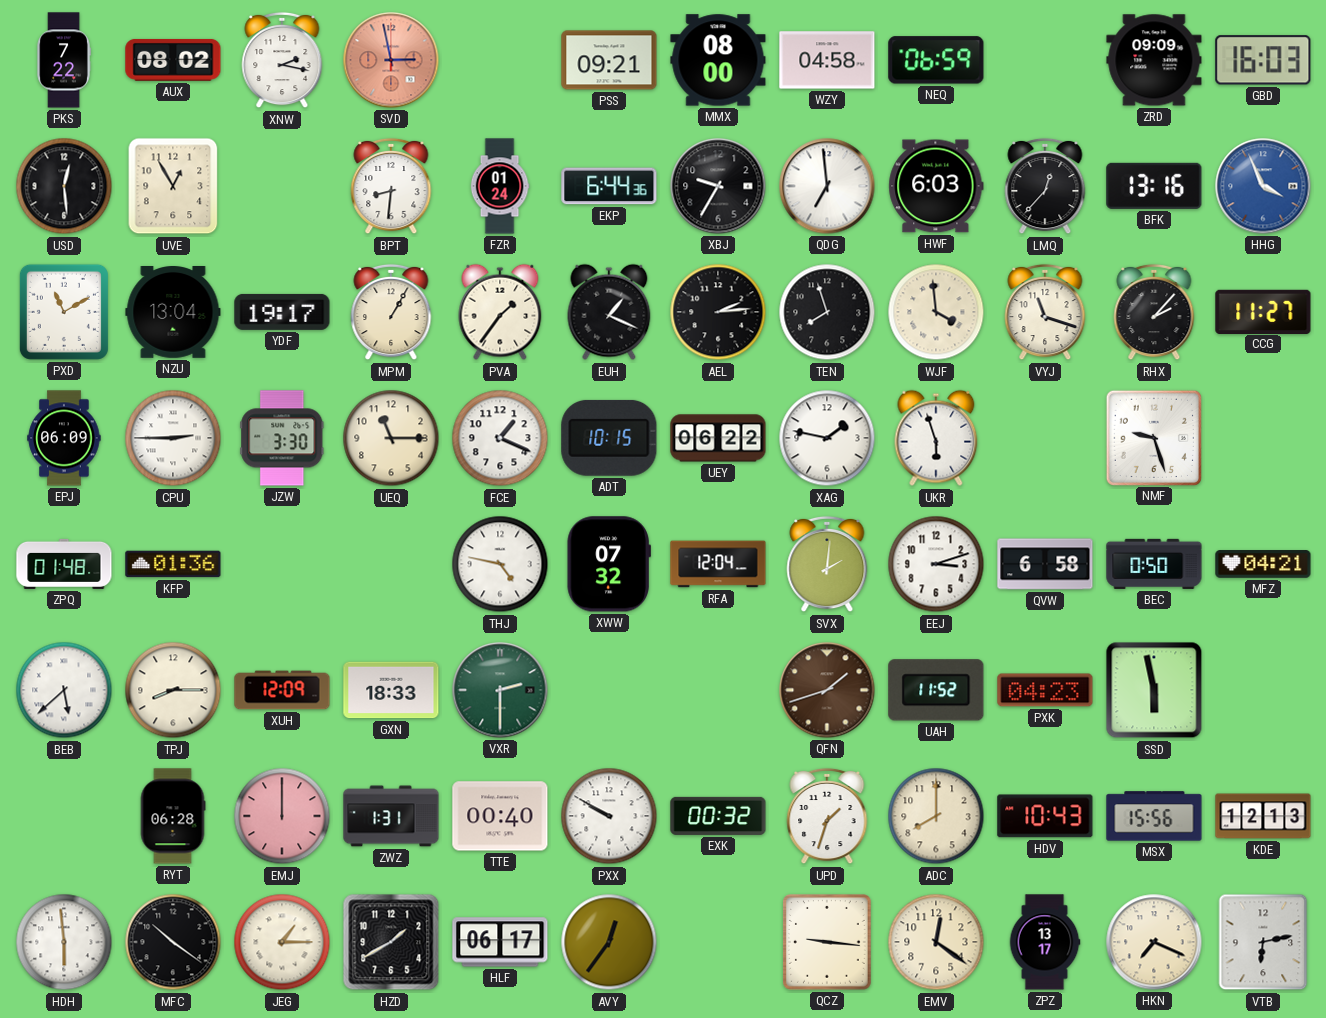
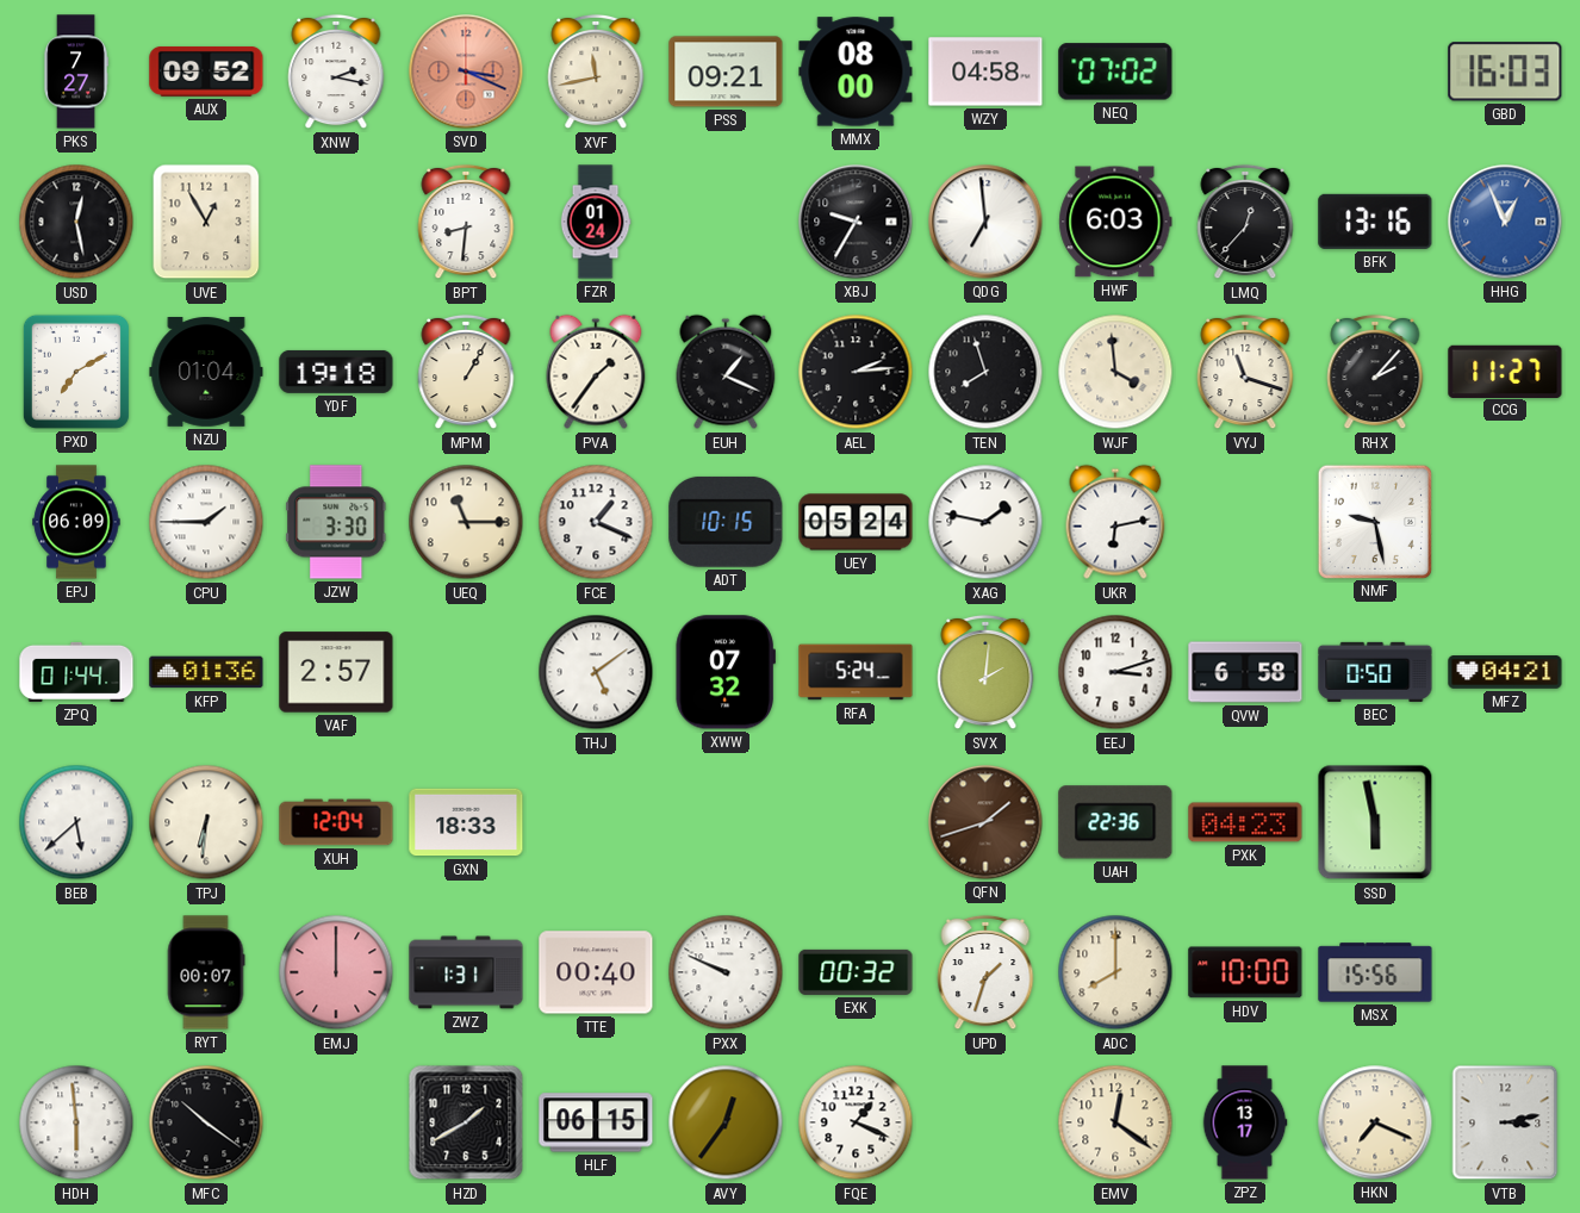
PKS: 7:22 -> 7:27 (76, 71)
AUX: 08:02 -> 09:52 (206, 71)
SVD: 2:58 -> 3:19 (466, 71)
XVF: none -> 11:43 (596, 71)
NEQ: 06:59 -> 07:02 (1115, 71)
ZRD: 09:09 -> none (1154, 60)
USD: 12:29 -> 12:28 (76, 222)
EKP: 6:44 -> none (609, 186)
HHG: 3:56 -> 12:56 (1505, 222)
PXD: 11:10 -> 7:10 (76, 372)
NZU: 13:04 -> 01:04 (206, 373)
YDF: 19:17 -> 19:18 (336, 372)
CPU: 2:45 -> 1:45 (206, 522)
UEY: 06:22 -> 05:24 (856, 522)
UKR: 5:57 -> 6:13 (1115, 522)
NMF: 9:27 -> 9:28 (1374, 521)
ZPQ: 01:48 -> 01:44 (76, 672)
VAF: none -> 2:57 (336, 672)
THJ: 4:47 -> 5:09 (596, 672)
RFA: 12:04 -> 5:24 (856, 672)
TPJ: 8:15 -> 6:31 (206, 822)
XUH: 12:09 -> 12:04 (336, 822)
VXR: 2:30 -> none (500, 690)
UAH: 11:52 -> 22:36 (1115, 822)
RYT: 06:28 -> 00:07 (206, 972)
PXX: 9:50 -> 9:49 (726, 972)
HDV: 10:43 -> 10:00 (1245, 972)
KDE: 12:13 -> none (1263, 816)
JEG: 1:15 -> none (282, 942)
HLF: 06:17 -> 06:15 (596, 1122)
FQE: none -> 1:19 (856, 1122)
QCZ: 9:16 -> none (828, 943)
VTB: 6:13 -> 3:13 (1505, 1122)
